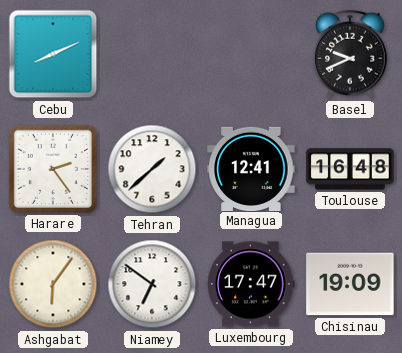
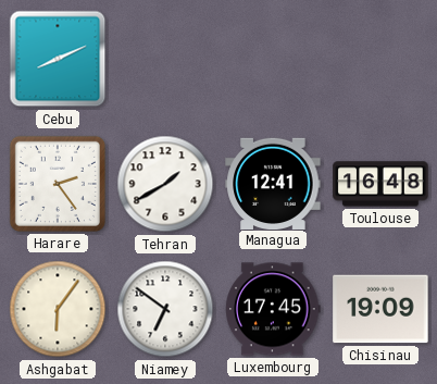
Basel: 9:41 -> none (350, 54)
Tehran: 1:38 -> 1:40 (165, 184)
Luxembourg: 17:47 -> 17:45 (274, 309)
